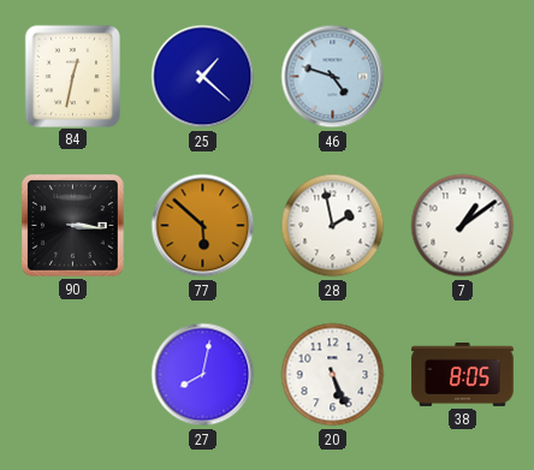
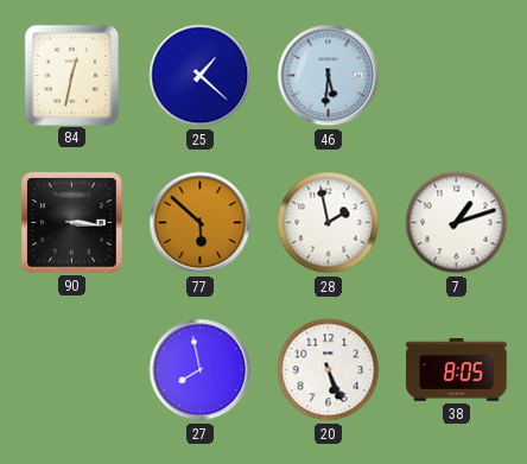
46: 4:48 -> 5:31 (329, 76)
7: 1:09 -> 1:12 (457, 223)
27: 8:02 -> 7:58 (201, 370)
